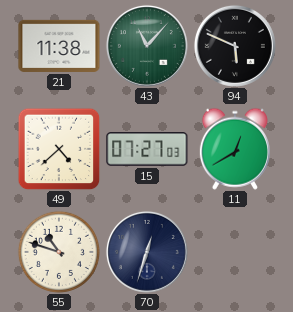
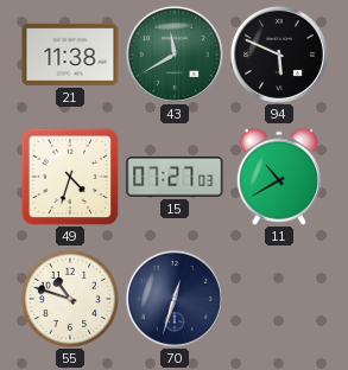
43: 11:07 -> 11:40 (175, 55)
49: 4:38 -> 4:33 (70, 177)
11: 12:40 -> 10:40 (279, 177)
